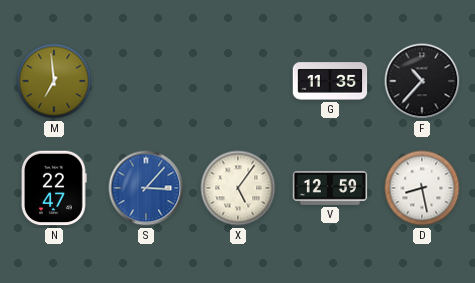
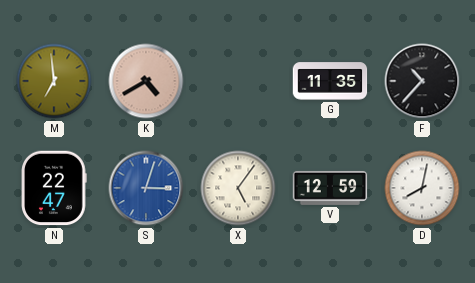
K: none -> 4:40 (146, 81)
S: 3:07 -> 3:03 (146, 188)
D: 8:28 -> 8:02 (422, 188)
